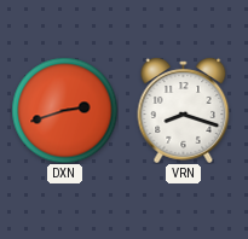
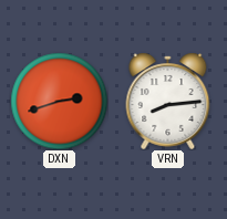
VRN: 8:18 -> 8:14 (168, 101)
